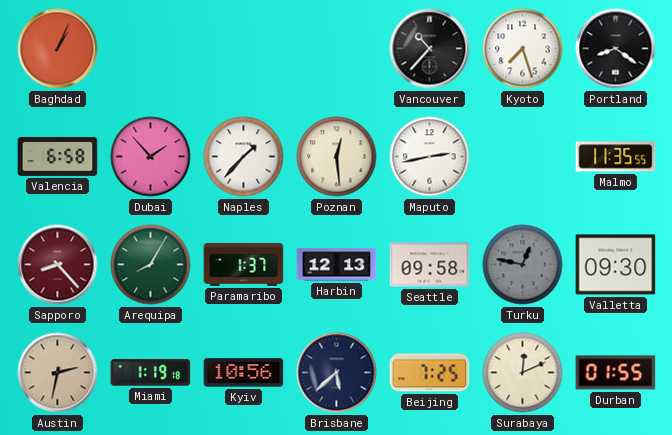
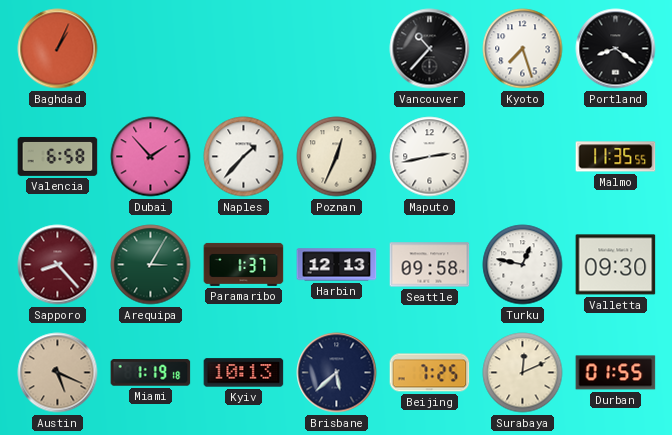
Poznan: 12:29 -> 12:34 (337, 157)
Arequipa: 8:05 -> 3:05 (151, 265)
Turku dial: grey -> white (523, 265)
Austin: 2:32 -> 5:19 (58, 373)
Kyiv: 10:56 -> 10:13 (244, 373)
